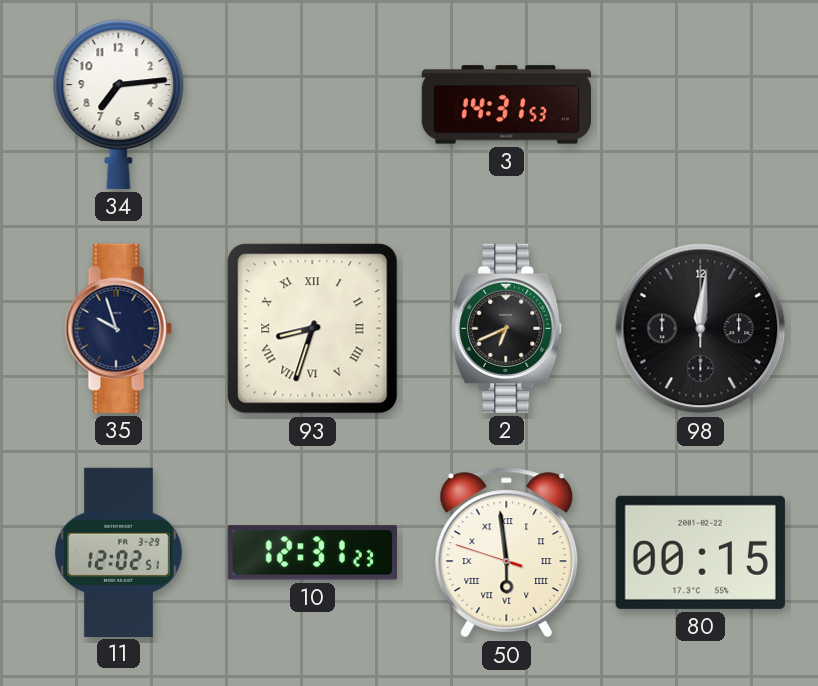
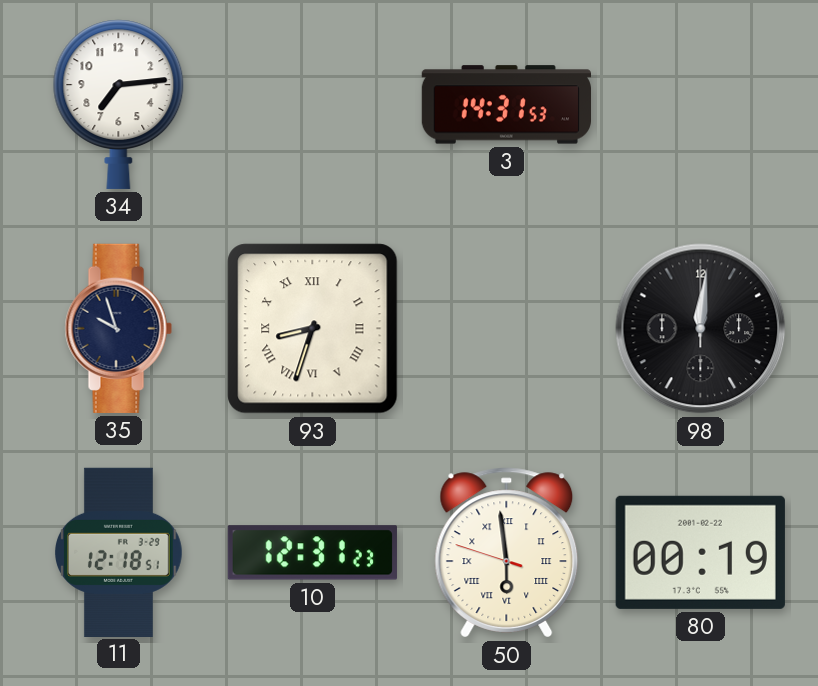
2: 6:41 -> none (507, 328)
11: 12:02 -> 12:18 (119, 552)
80: 00:15 -> 00:19 (700, 552)
